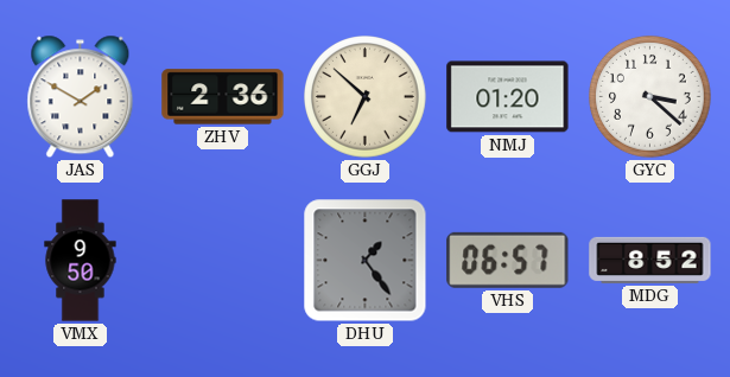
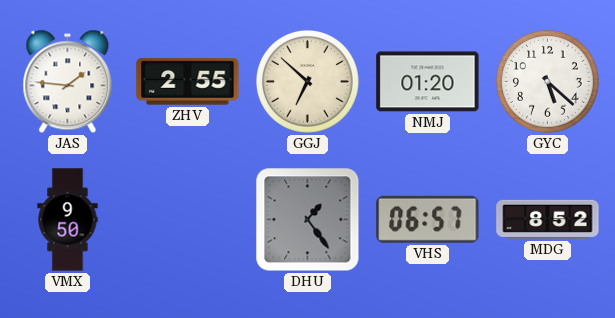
JAS: 1:50 -> 1:46 (68, 82)
ZHV: 2:36 -> 2:55 (188, 82)
GYC: 3:22 -> 5:22 (548, 82)
